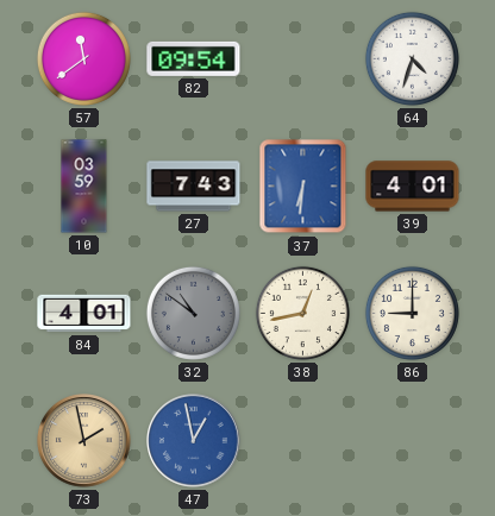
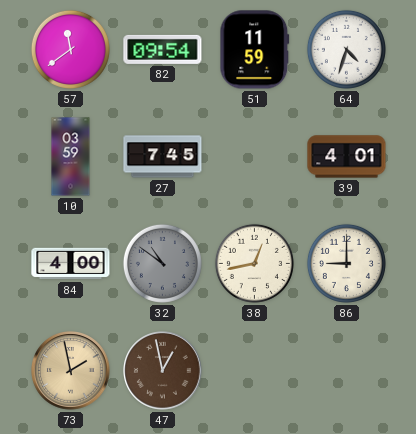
51: none -> 11:59 (255, 50)
27: 7:43 -> 7:45 (163, 157)
37: 6:31 -> none (303, 187)
84: 4:01 -> 4:00 (71, 264)
47 dial: blue -> brown (163, 371)
